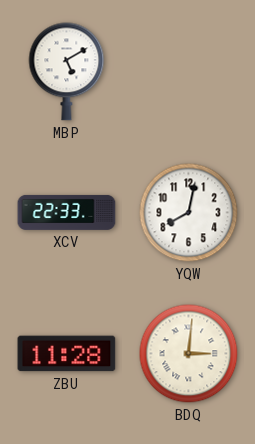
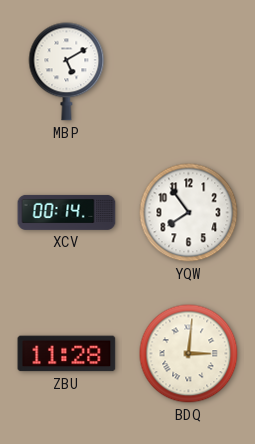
XCV: 22:33 -> 00:14 (67, 212)
YQW: 8:02 -> 7:54 (189, 213)
